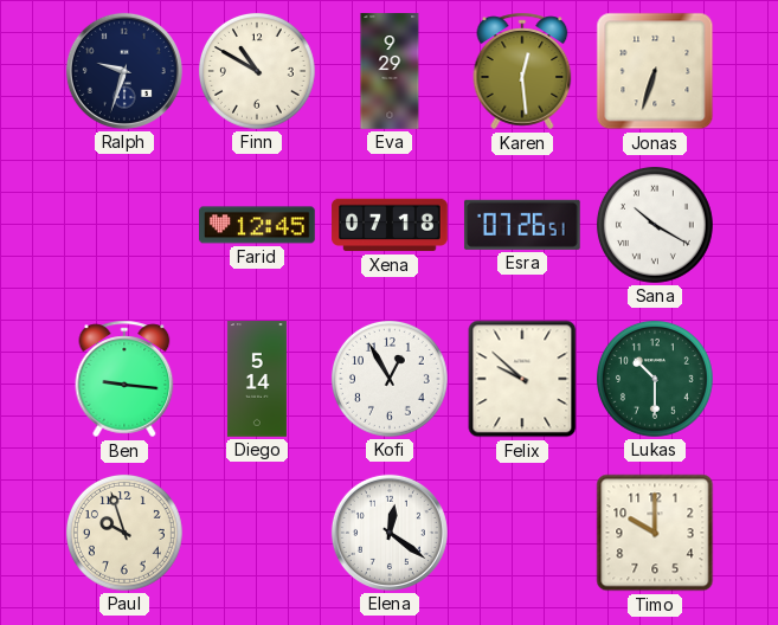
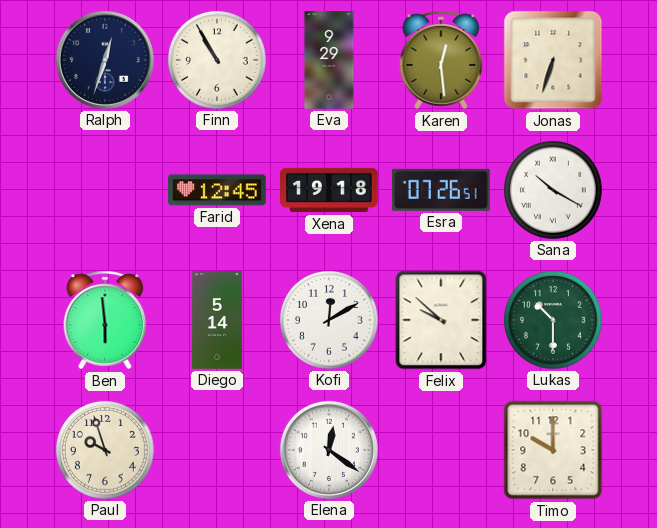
Ralph: 9:33 -> 12:33 (105, 60)
Finn: 10:50 -> 10:55 (217, 60)
Xena: 07:18 -> 19:18 (329, 190)
Ben: 9:16 -> 5:59 (105, 320)
Kofi: 12:55 -> 12:10 (329, 320)
